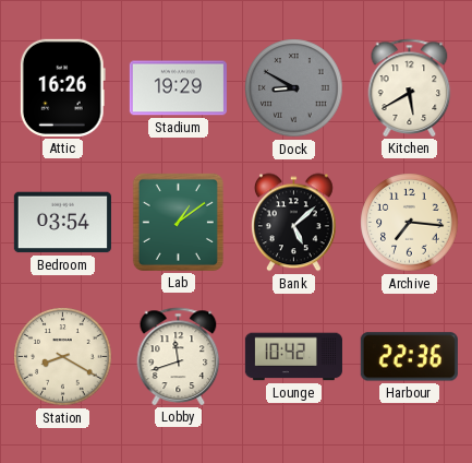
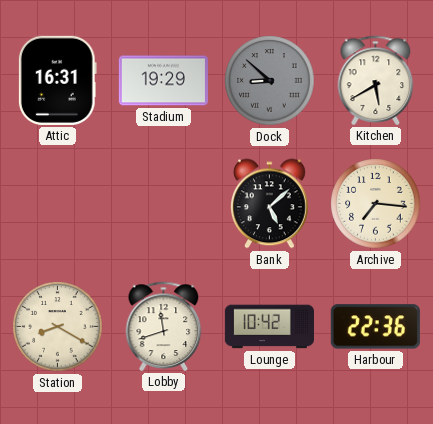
Attic: 16:26 -> 16:31 (57, 80)
Dock: 8:50 -> 8:52 (270, 81)
Bedroom: 03:54 -> none (62, 223)
Lab: 1:09 -> none (178, 222)
